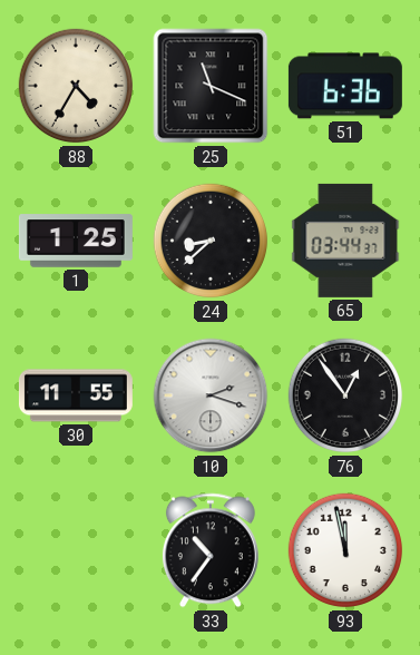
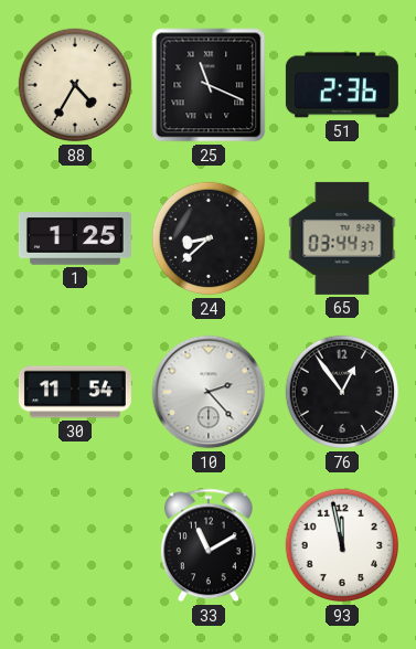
51: 6:36 -> 2:36 (342, 85)
30: 11:55 -> 11:54 (75, 392)
10: 2:18 -> 2:23 (209, 392)
33: 10:36 -> 11:10 (209, 545)
